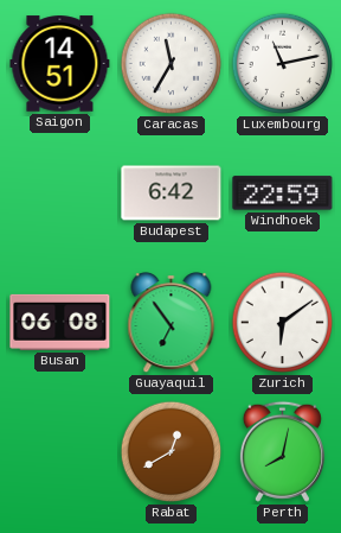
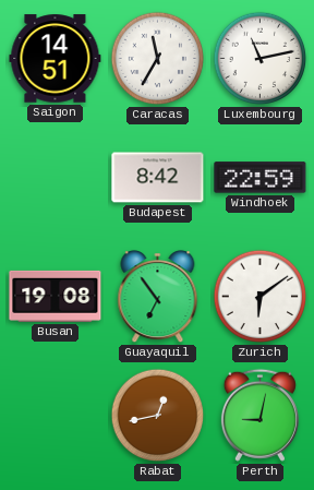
Budapest: 6:42 -> 8:42 (158, 178)
Busan: 06:08 -> 19:08 (56, 296)
Rabat: 12:40 -> 12:43 (158, 416)
Perth: 8:02 -> 9:02 (259, 415)
